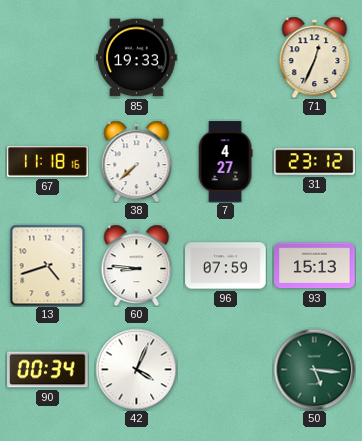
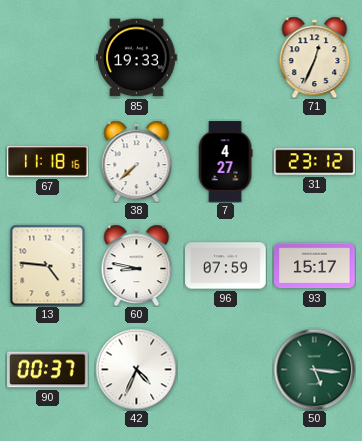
13: 4:42 -> 4:46 (48, 265)
60: 8:46 -> 8:47 (137, 265)
93: 15:13 -> 15:17 (315, 266)
90: 00:34 -> 00:37 (48, 370)
42: 4:04 -> 4:34 (136, 369)
